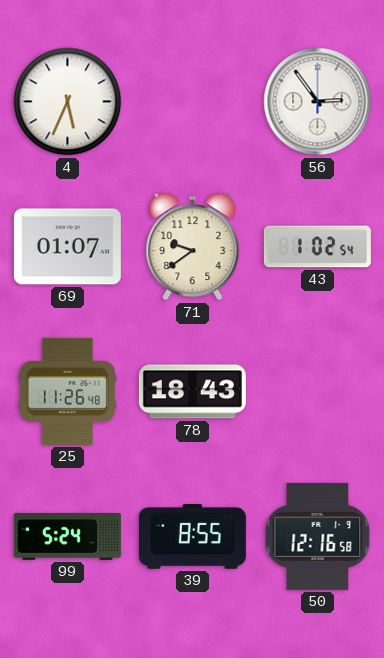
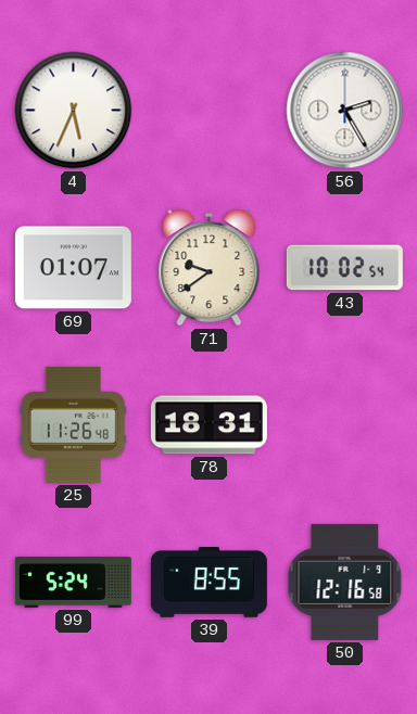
56: 2:54 -> 2:25 (345, 111)
43: 1:02 -> 10:02 (344, 268)
78: 18:43 -> 18:31 (208, 425)
